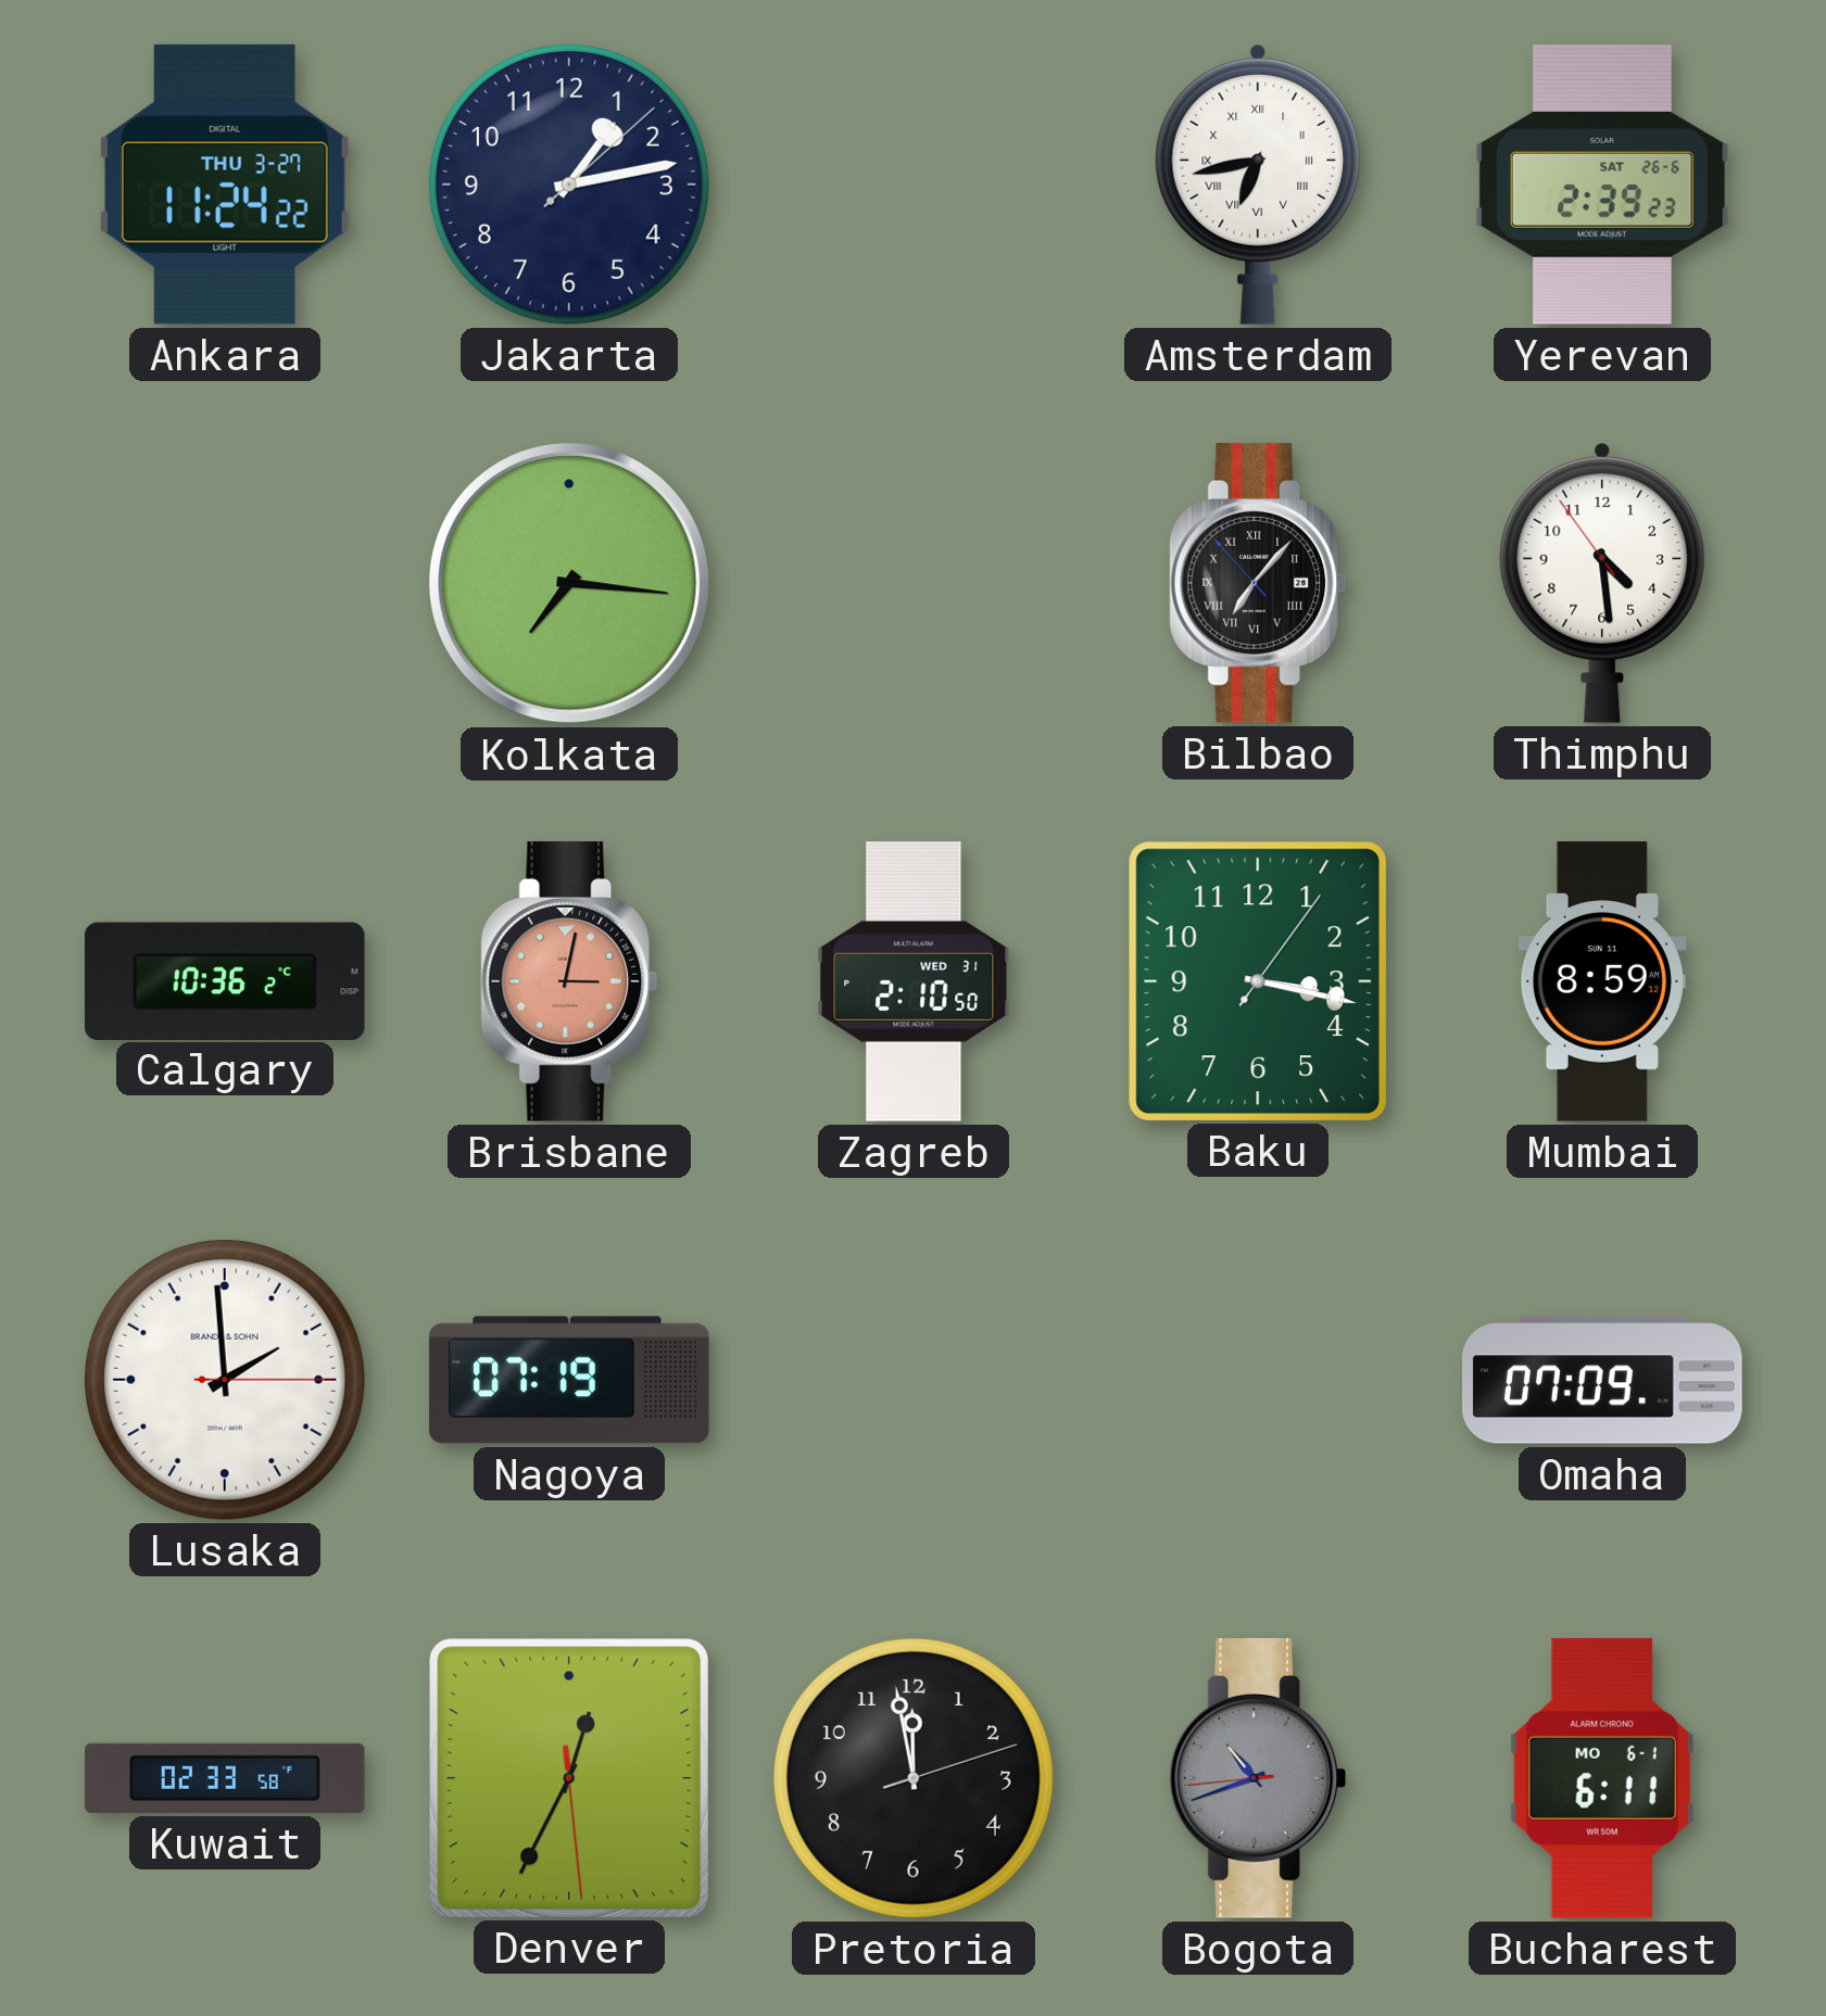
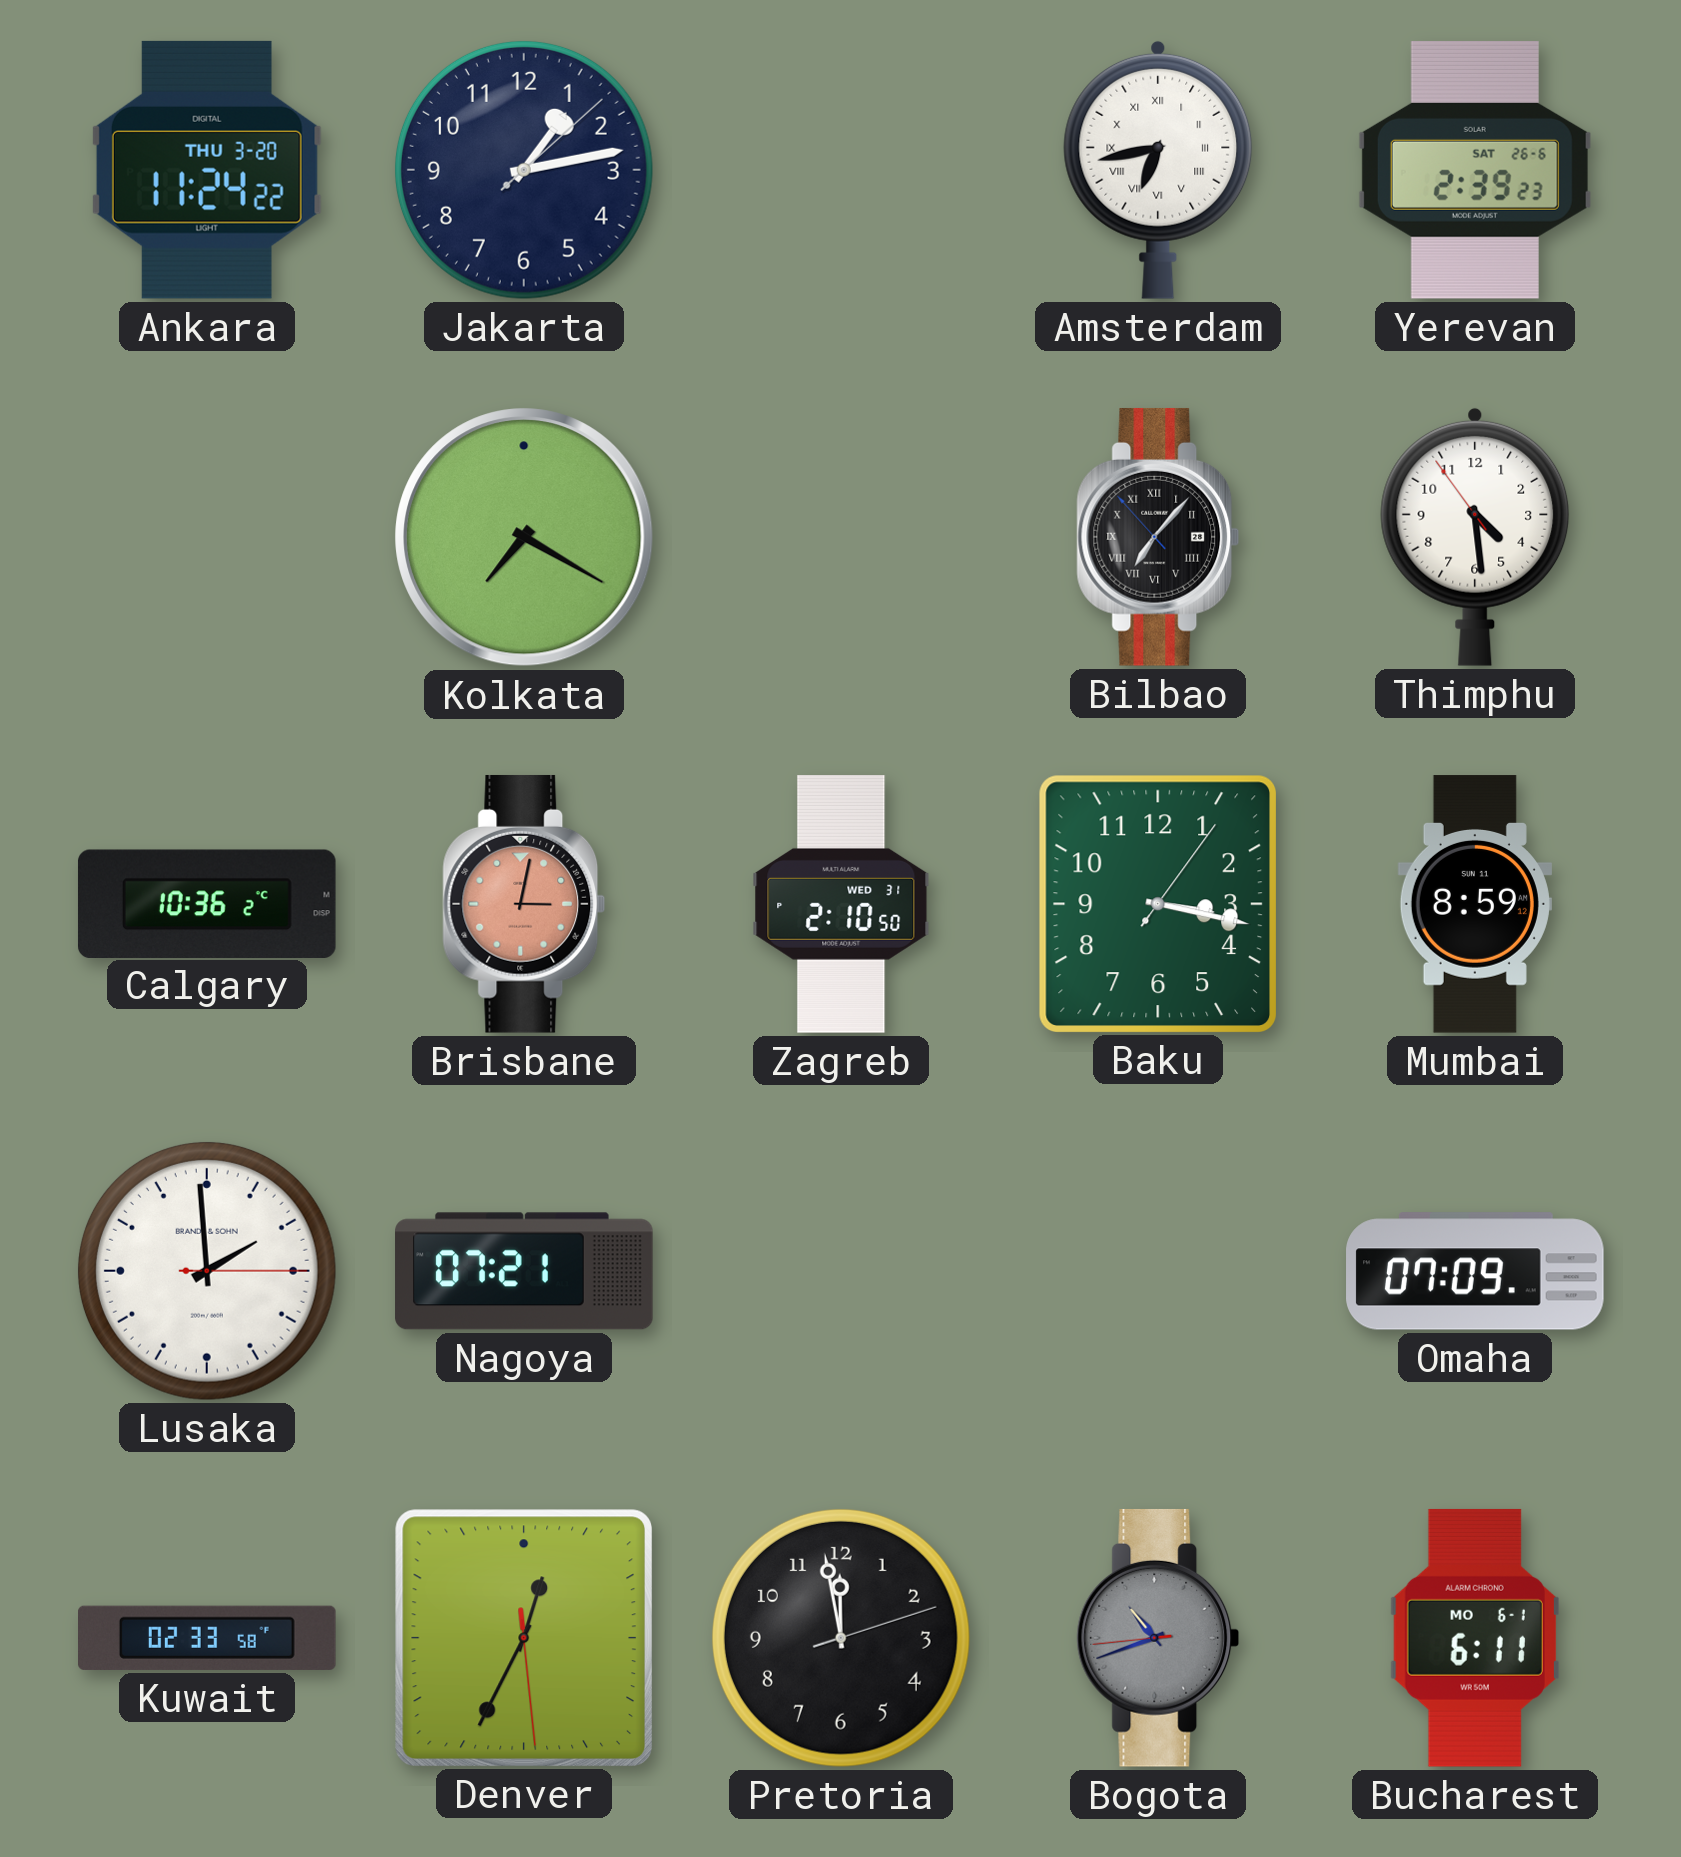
Ankara date: THU 3-27 -> THU 3-20 (207, 170)
Kolkata: 7:16 -> 7:20 (524, 537)
Nagoya: 07:19 -> 07:21 (524, 1271)
